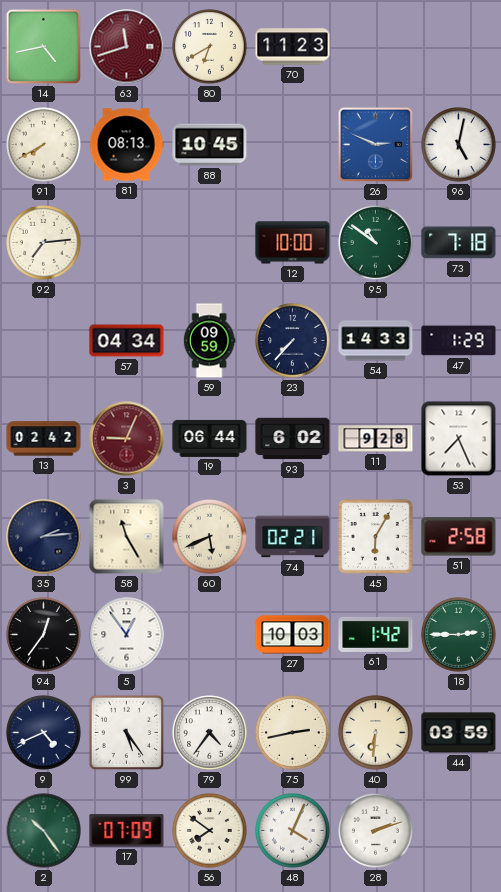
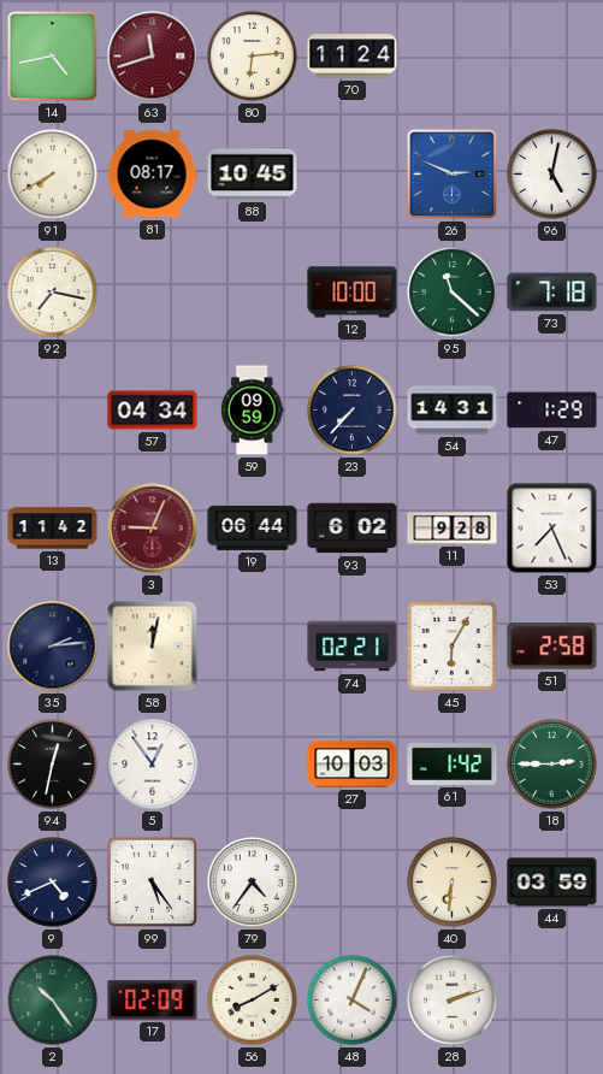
80: 6:40 -> 6:14 (253, 57)
70: 11:23 -> 11:24 (353, 57)
81: 08:13 -> 08:17 (152, 175)
92: 7:14 -> 7:17 (53, 293)
95: 10:51 -> 11:22 (453, 293)
54: 14:33 -> 14:31 (453, 411)
13: 02:42 -> 11:42 (53, 529)
58: 11:25 -> 12:02 (153, 647)
60: 5:41 -> none (210, 537)
94: 12:36 -> 12:32 (53, 765)
75: 2:43 -> none (293, 733)
17: 07:09 -> 02:09 (153, 1001)
56: 7:51 -> 8:10 (253, 1001)
